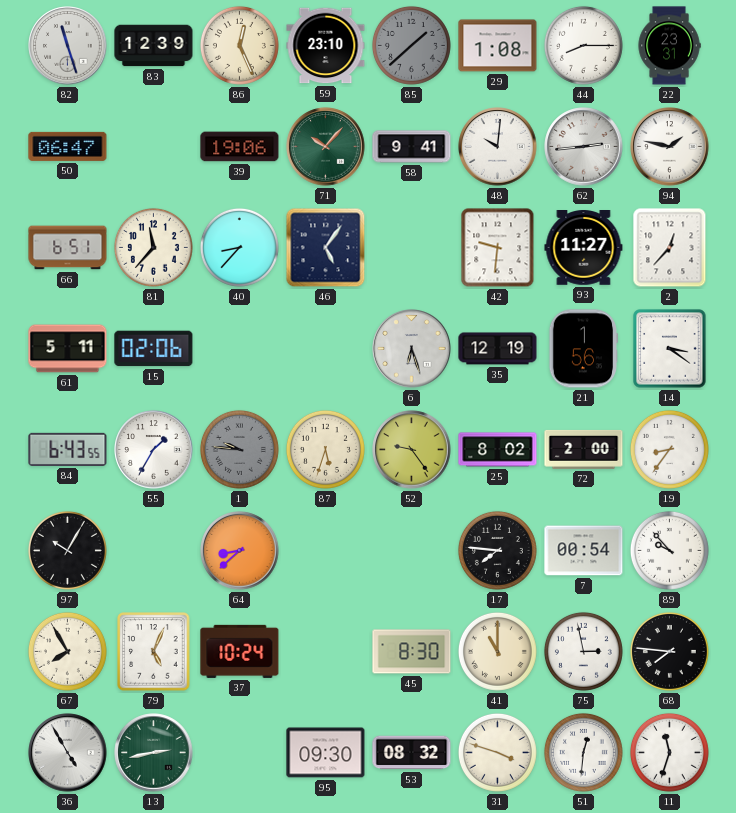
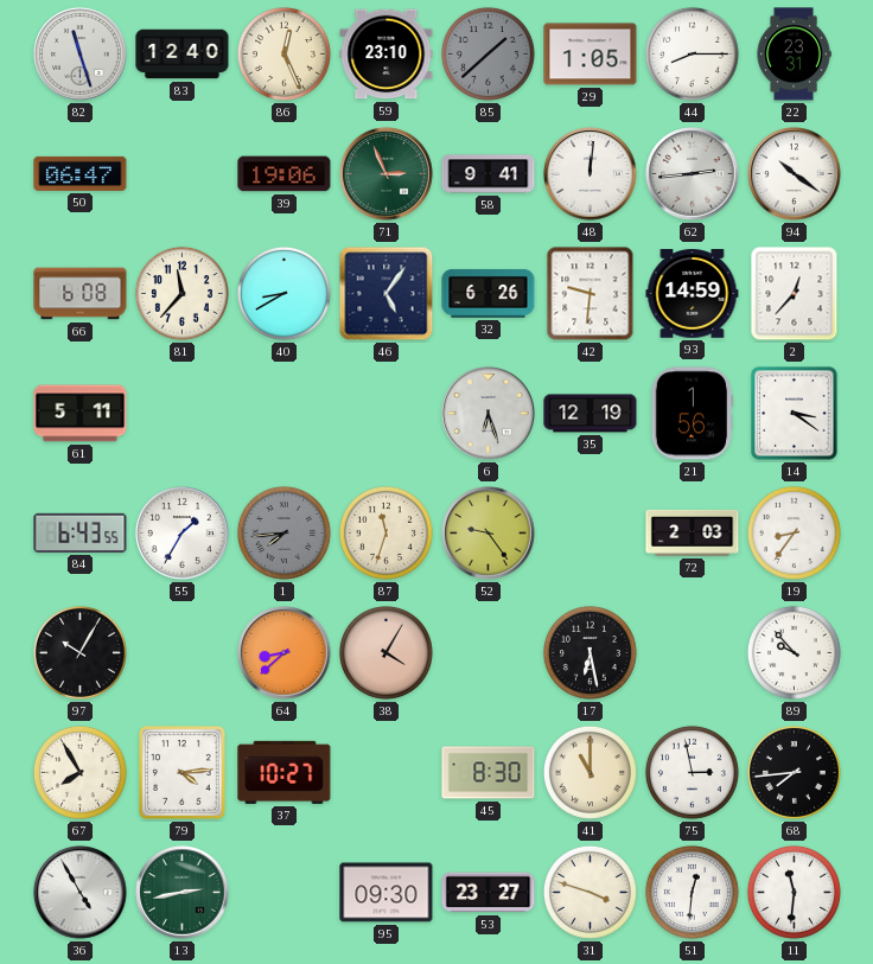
83: 12:39 -> 12:40 (183, 55)
29: 1:08 -> 1:05 (591, 55)
71: 10:07 -> 2:56 (387, 174)
48: 10:01 -> 12:01 (591, 174)
94: 1:47 -> 10:21 (795, 174)
66: 6:51 -> 6:08 (81, 294)
40: 8:37 -> 8:40 (283, 293)
32: none -> 6:26 (489, 293)
93: 11:27 -> 14:59 (693, 294)
15: 02:06 -> none (154, 349)
1: 9:46 -> 7:44 (283, 532)
87: 5:33 -> 11:33 (385, 532)
25: 8:02 -> none (498, 450)
72: 2:00 -> 2:03 (693, 532)
38: none -> 4:05 (385, 652)
17: 7:46 -> 6:28 (590, 652)
7: 00:54 -> none (584, 551)
79: 5:04 -> 4:14 (183, 773)
37: 10:24 -> 10:27 (285, 772)
68: 7:46 -> 7:44 (794, 772)
53: 08:32 -> 23:27 (489, 893)
11: 11:33 -> 11:31 (794, 892)
